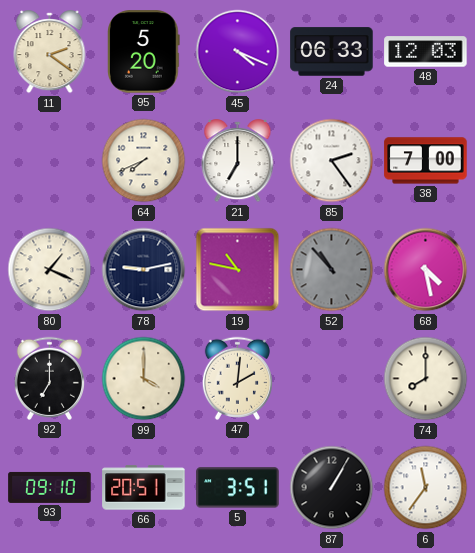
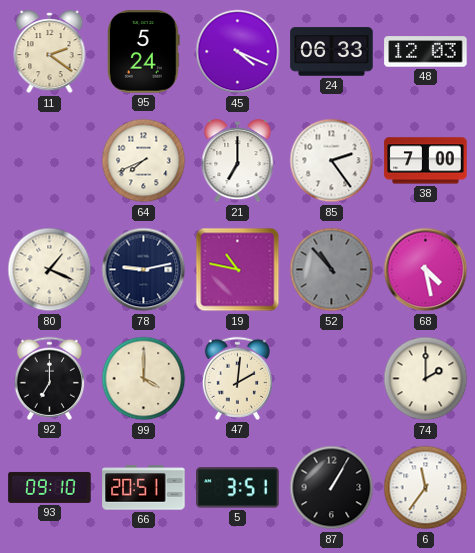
95: 5:20 -> 5:24 (144, 52)
74: 8:00 -> 2:00 (426, 379)
